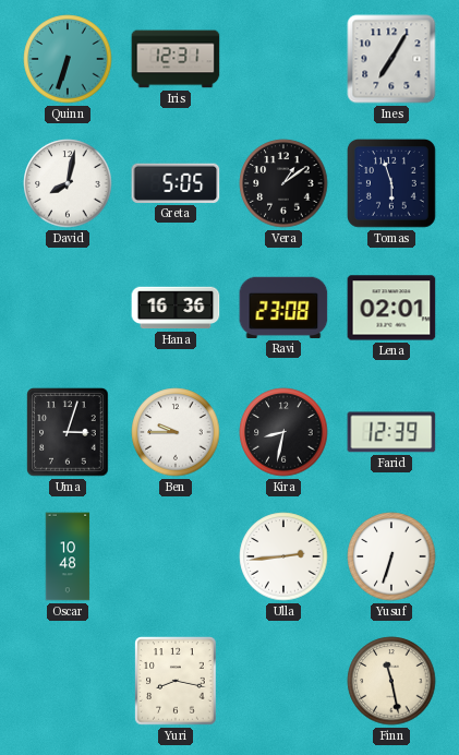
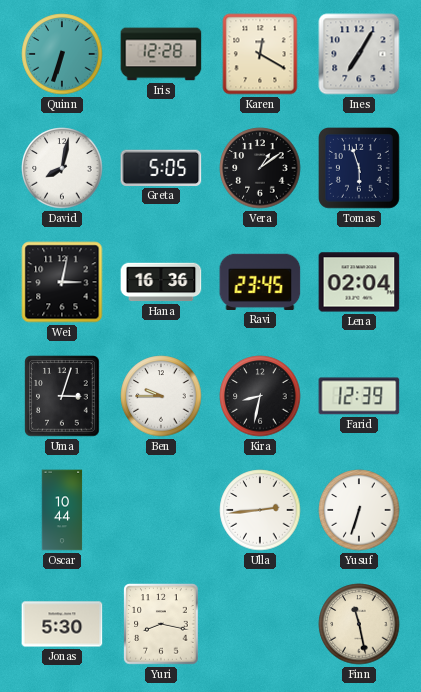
Iris: 12:31 -> 12:28 (161, 54)
Karen: none -> 12:20 (260, 54)
Wei: none -> 3:02 (62, 282)
Ravi: 23:08 -> 23:45 (260, 282)
Lena: 02:01 -> 02:04 (359, 282)
Oscar: 10:48 -> 10:44 (62, 510)
Jonas: none -> 5:30 (62, 624)
